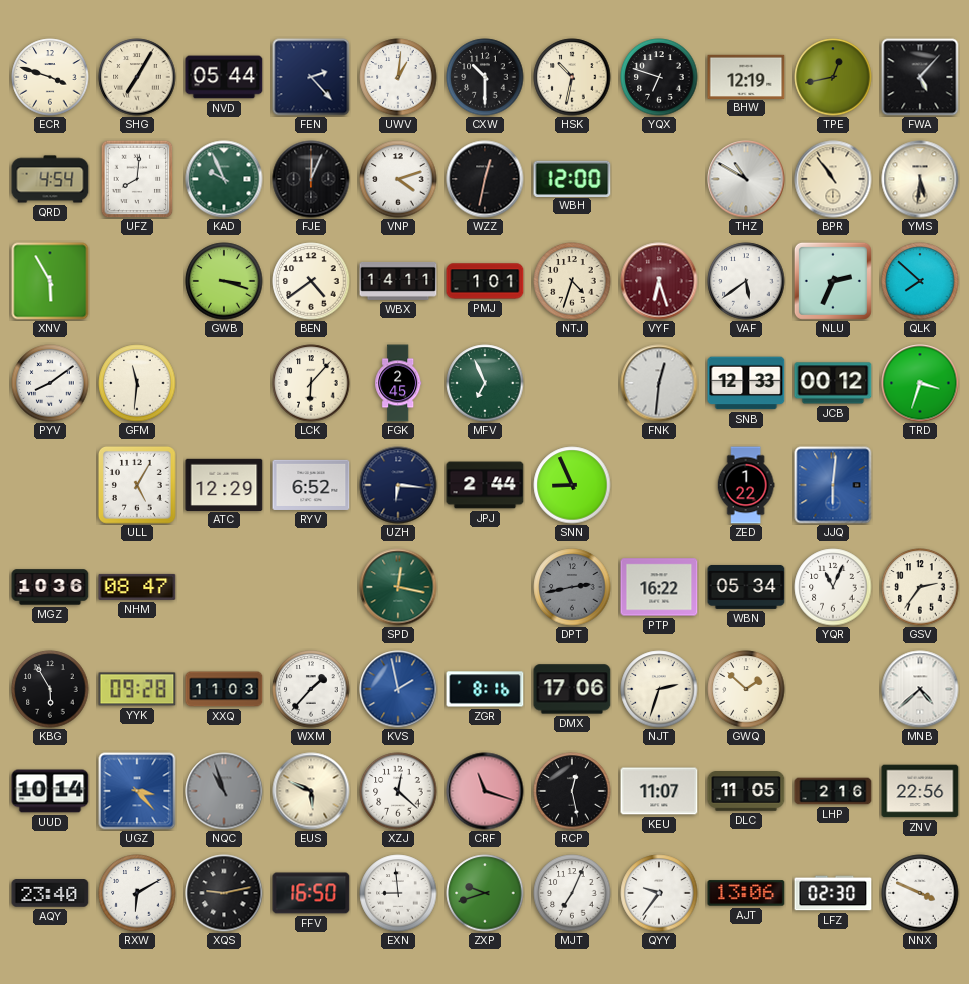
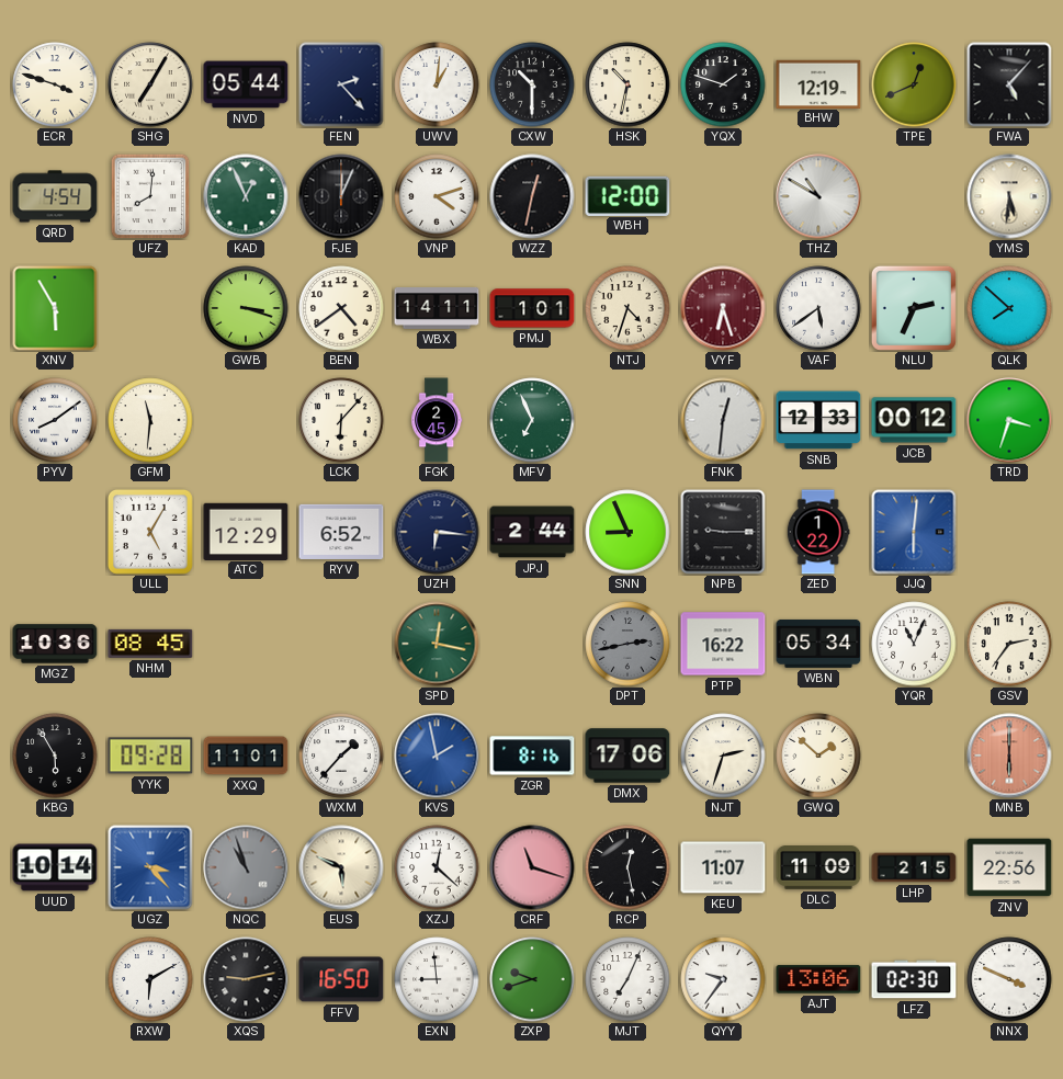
YQX: 6:48 -> 1:48 (723, 84)
TPE: 12:43 -> 12:41 (914, 84)
KAD: 9:56 -> 12:56 (246, 196)
BPR: 10:54 -> none (833, 179)
NPB: none -> 9:15 (723, 532)
NHM: 08:47 -> 08:45 (150, 644)
XXQ: 11:03 -> 11:01 (246, 756)
MNB: 4:38 -> 6:00 (1009, 756)
MNB dial: white -> salmon (1009, 756)
DLC: 11:05 -> 11:09 (818, 867)
LHP: 2:16 -> 2:15 (914, 867)
AQY: 23:40 -> none (50, 893)
